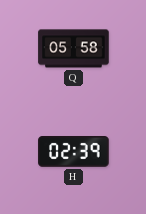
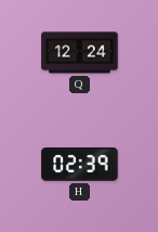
Q: 05:58 -> 12:24 (80, 53)
